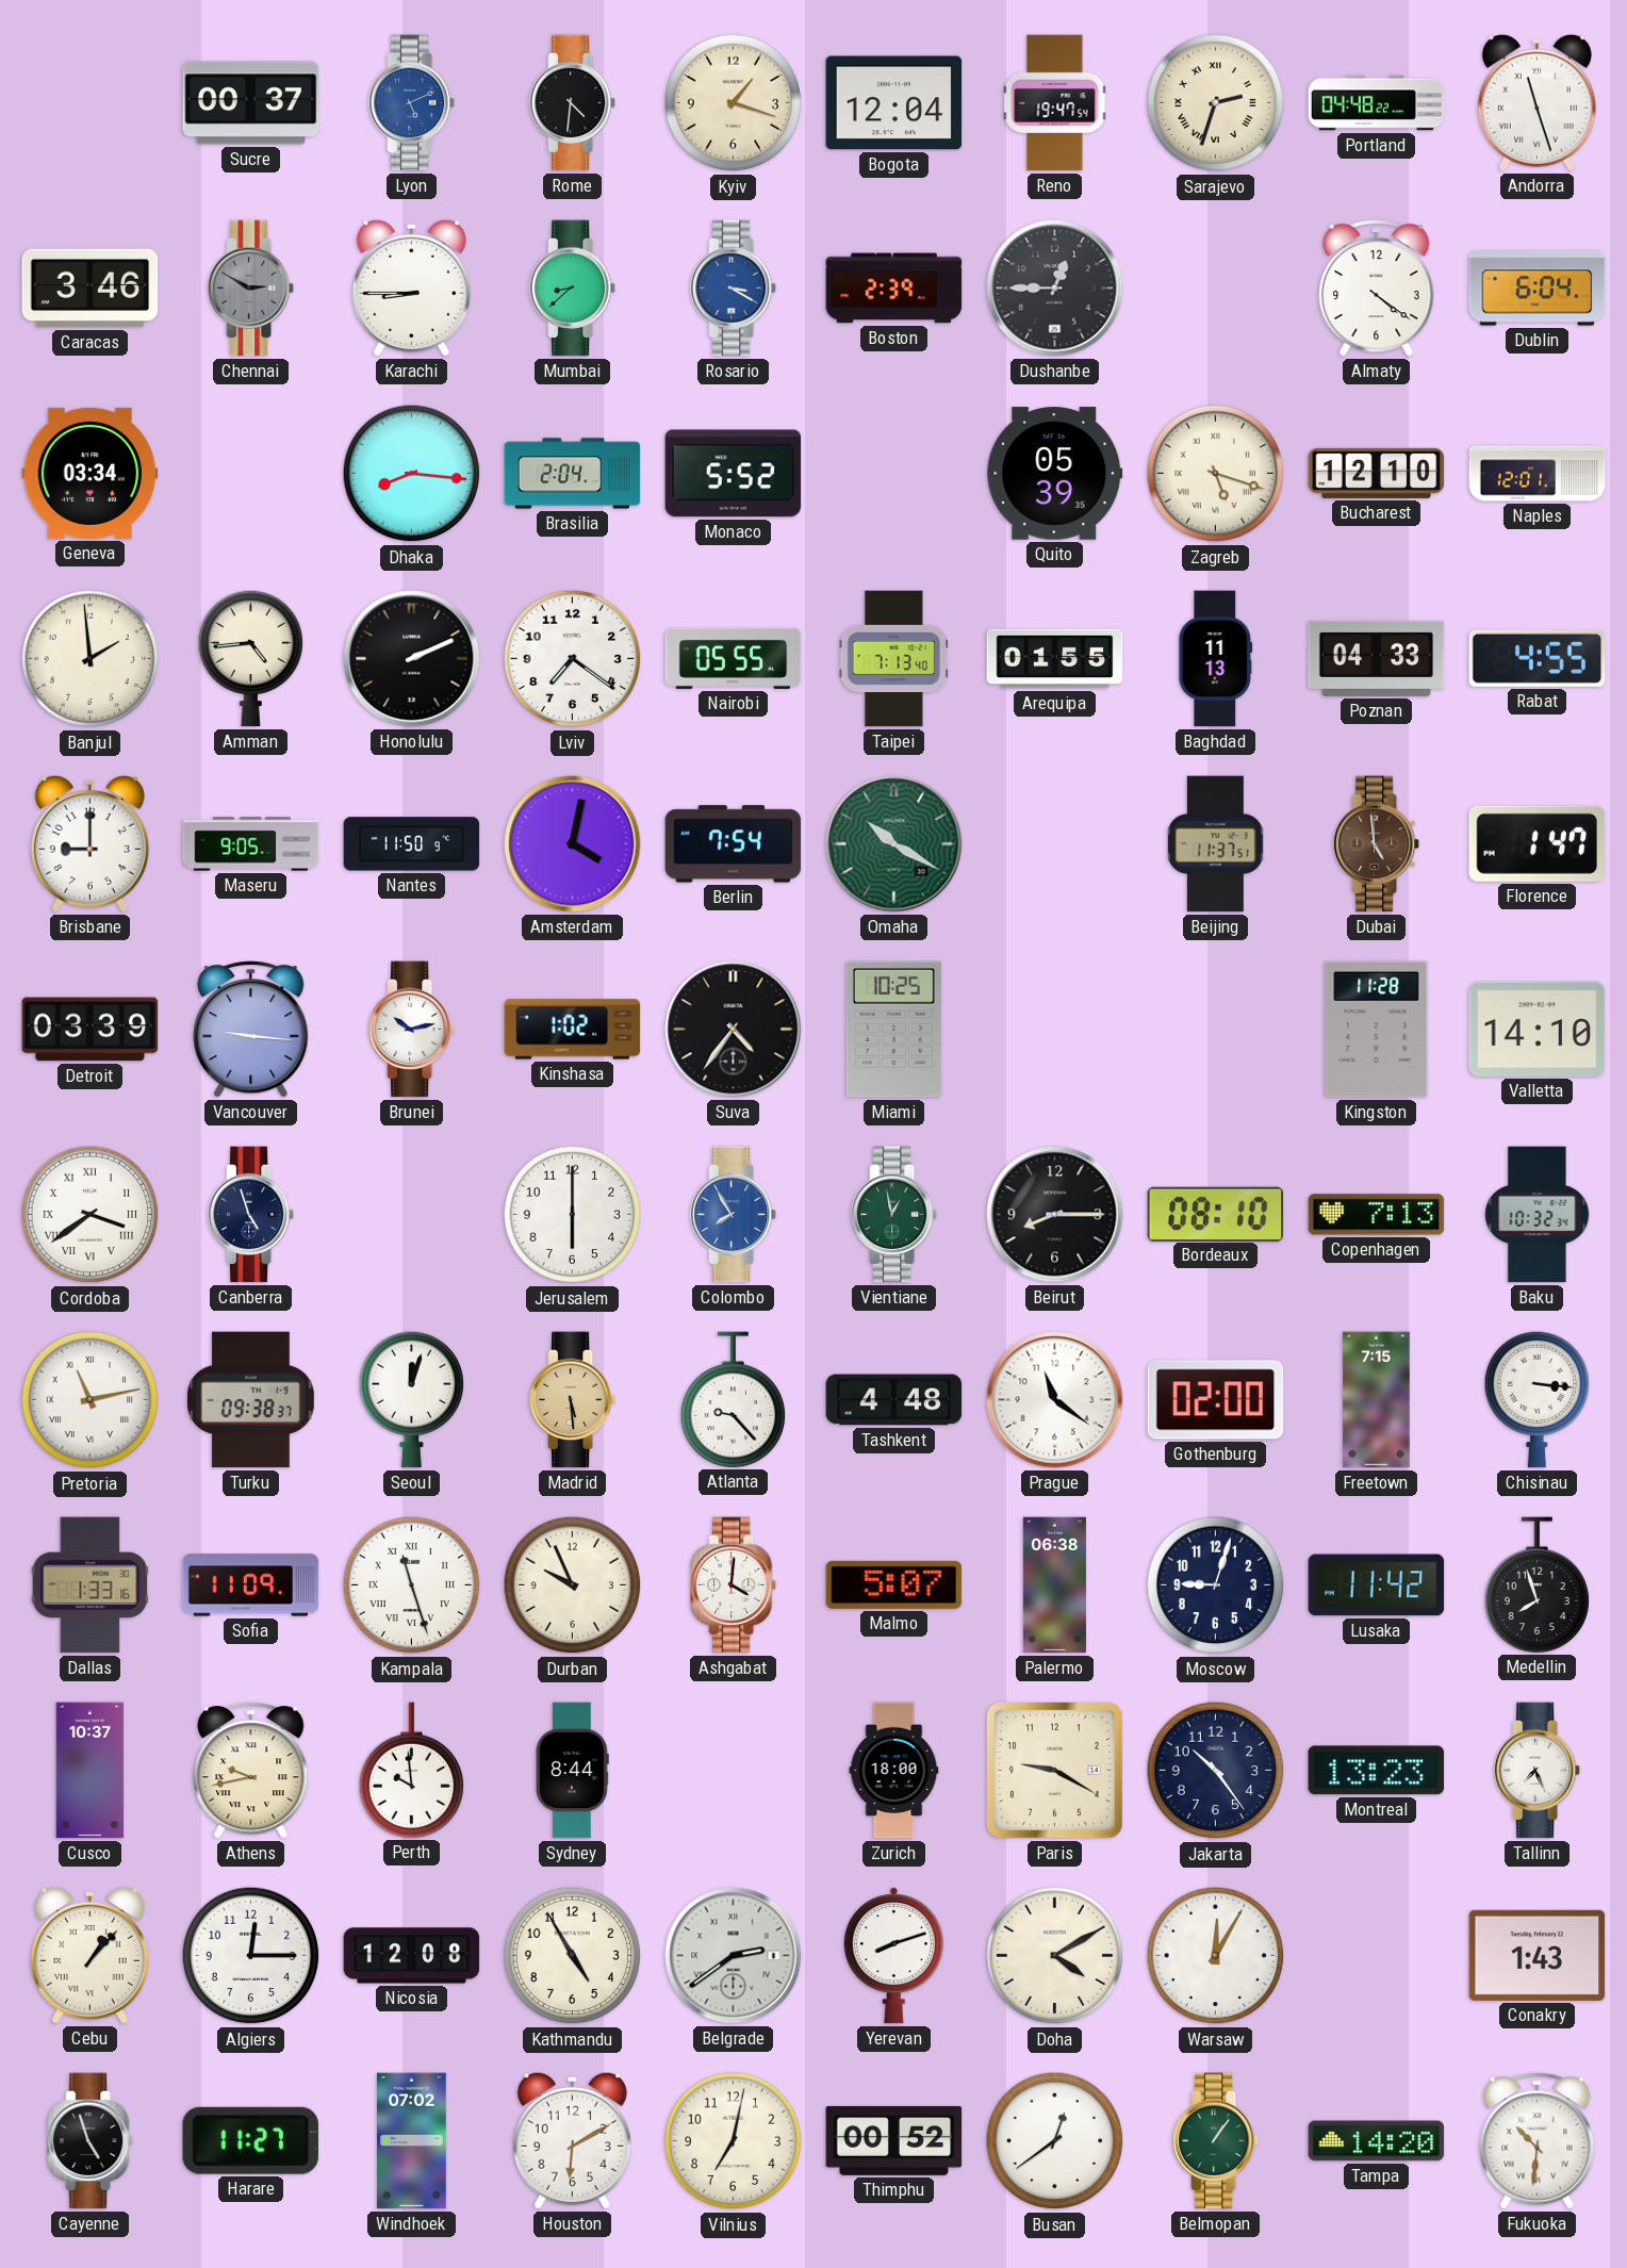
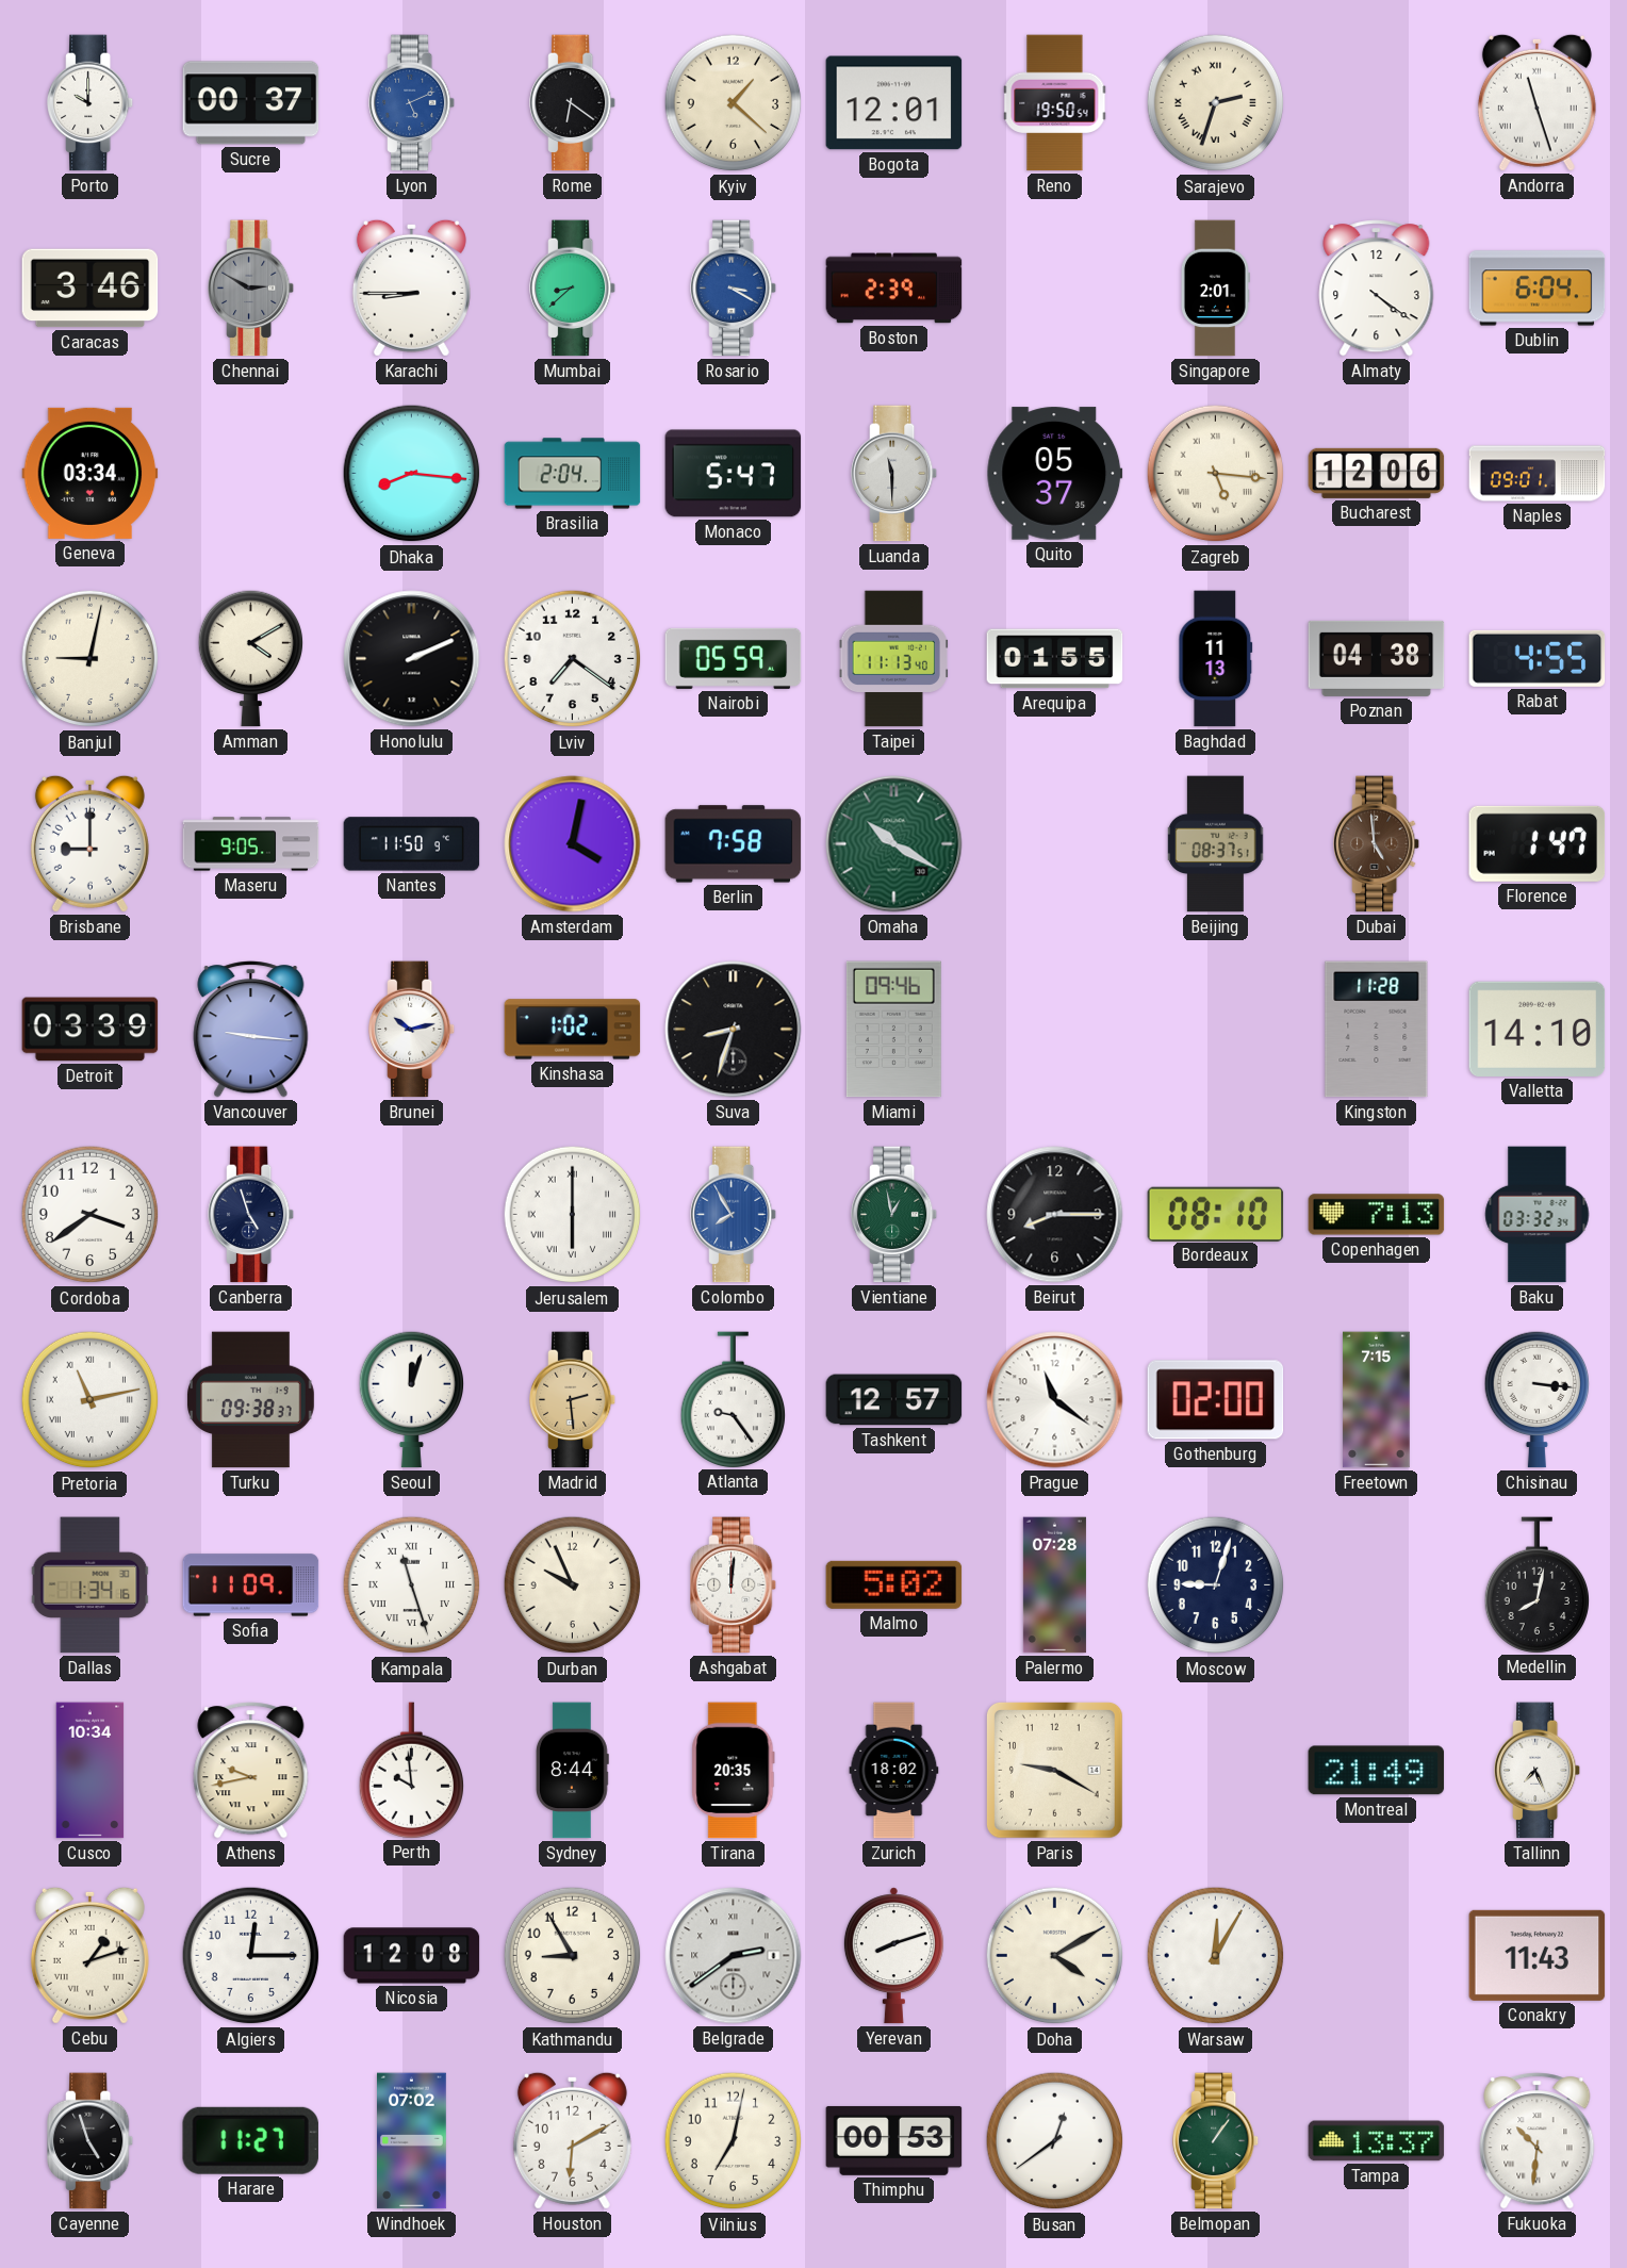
Porto: none -> 10:00 (92, 103)
Rome: 4:31 -> 6:21 (574, 103)
Kyiv: 1:18 -> 1:22 (734, 103)
Bogota: 12:04 -> 12:01 (894, 103)
Reno: 19:47 -> 19:50 (1055, 103)
Portland: 04:48 -> none (1377, 103)
Dushanbe: 12:45 -> none (1055, 289)
Singapore: none -> 2:01 (1215, 289)
Monaco: 5:52 -> 5:47 (734, 474)
Luanda: none -> 11:30 (895, 474)
Quito: 05:39 -> 05:37 (1055, 474)
Zagreb: 5:18 -> 5:16 (1216, 474)
Bucharest: 12:10 -> 12:06 (1377, 473)
Naples: 12:01 -> 09:01 (1538, 474)
Banjul: 1:59 -> 9:02 (91, 659)
Amman: 4:44 -> 4:10 (250, 658)
Nairobi: 05:55 -> 05:59 (734, 658)
Taipei: 7:13 -> 11:13 (893, 659)
Poznan: 04:33 -> 04:38 (1377, 658)
Berlin: 7:54 -> 7:58 (734, 844)
Beijing: 11:37 -> 08:37 (1216, 844)
Suva: 4:36 -> 8:33 (734, 1030)
Miami: 10:25 -> 09:46 (893, 1030)
Cordoba numerals: Roman -> Arabic (91, 1215)
Jerusalem numerals: Arabic -> Roman (573, 1215)
Baku: 10:32 -> 03:32 (1538, 1215)
Madrid: 5:29 -> 2:29 (574, 1400)
Atlanta: 9:23 -> 9:24 (733, 1399)
Tashkent: 4:48 -> 12:57 (894, 1400)
Dallas: 1:33 -> 1:34 (91, 1585)
Ashgabat: 4:01 -> 12:01 (735, 1585)
Malmo: 5:07 -> 5:02 (894, 1584)
Palermo: 06:38 -> 07:28 (1054, 1585)
Lusaka: 11:42 -> none (1377, 1585)
Medellin: 7:57 -> 8:02 (1536, 1584)
Cusco: 10:37 -> 10:34 (91, 1771)
Tirana: none -> 20:35 (734, 1771)
Zurich: 18:00 -> 18:02 (894, 1771)
Jakarta: 10:24 -> none (1216, 1771)
Montreal: 13:23 -> 21:49 (1377, 1771)
Cebu: 1:07 -> 1:12 (89, 1955)
Kathmandu: 4:55 -> 8:55 (573, 1956)
Conakry: 1:43 -> 11:43 (1538, 1955)
Thimphu: 00:52 -> 00:53 (894, 2140)
Tampa: 14:20 -> 13:37 (1377, 2141)
